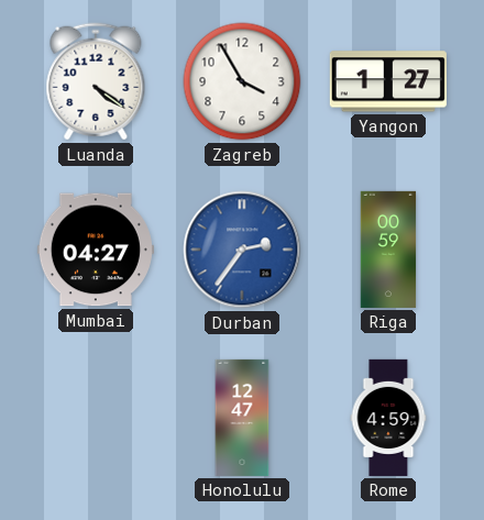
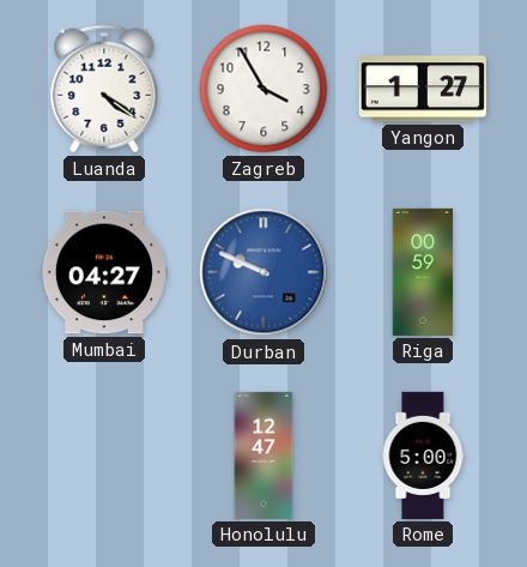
Durban: 2:36 -> 9:49 (263, 272)
Rome: 4:59 -> 5:00 (423, 456)
